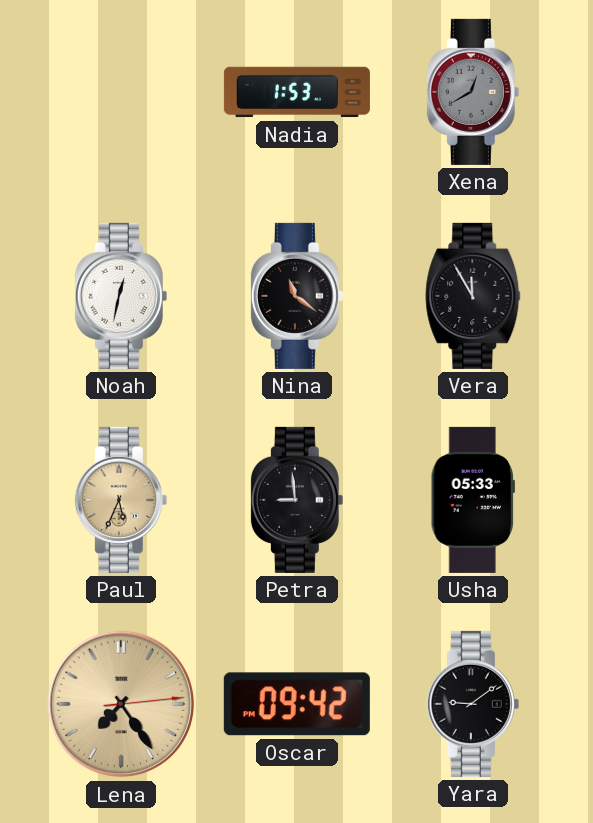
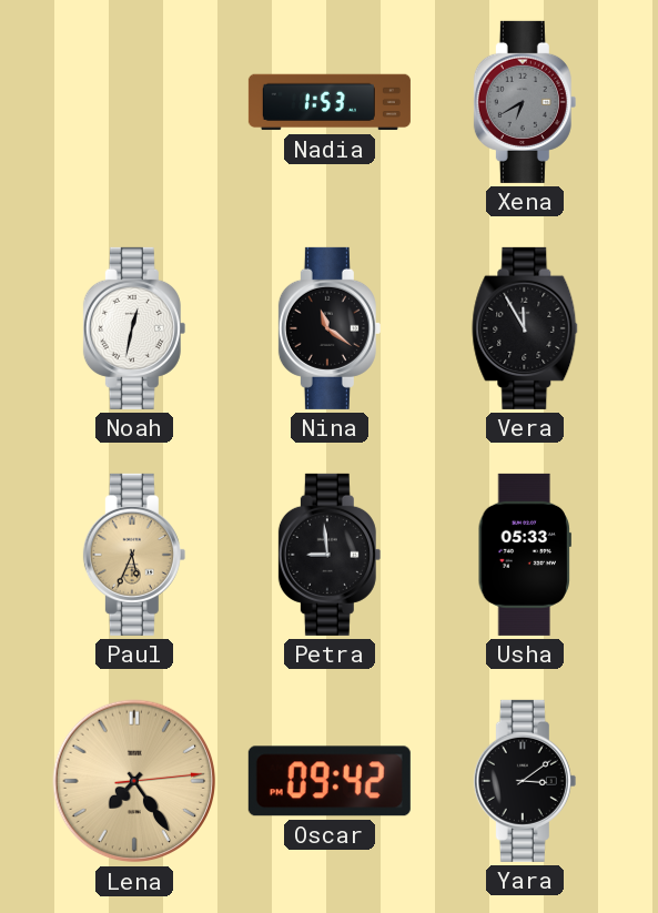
Xena: 12:40 -> 6:40 (525, 102)
Yara: 9:09 -> 3:09 (525, 781)
